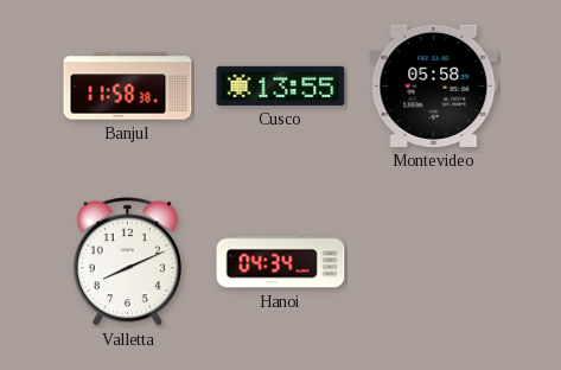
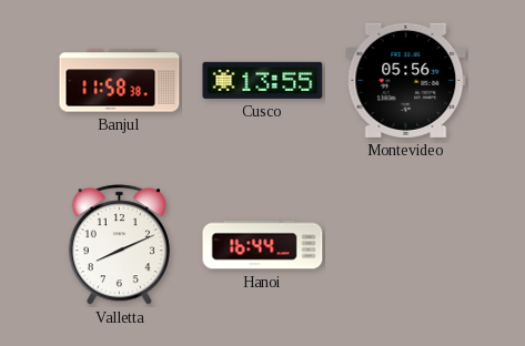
Montevideo: 05:58 -> 05:56 (406, 80)
Hanoi: 04:34 -> 16:44 (263, 245)
